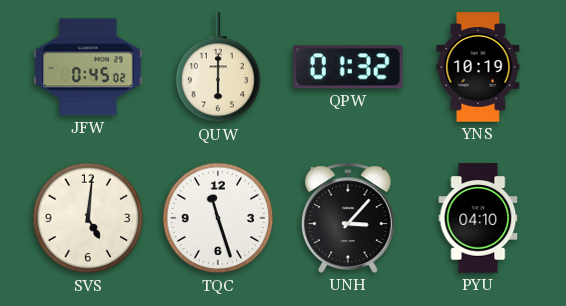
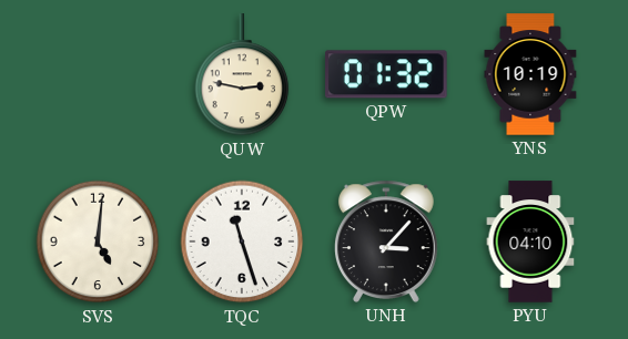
JFW: 0:45 -> none (88, 67)
QUW: 6:00 -> 2:47 (242, 75)
